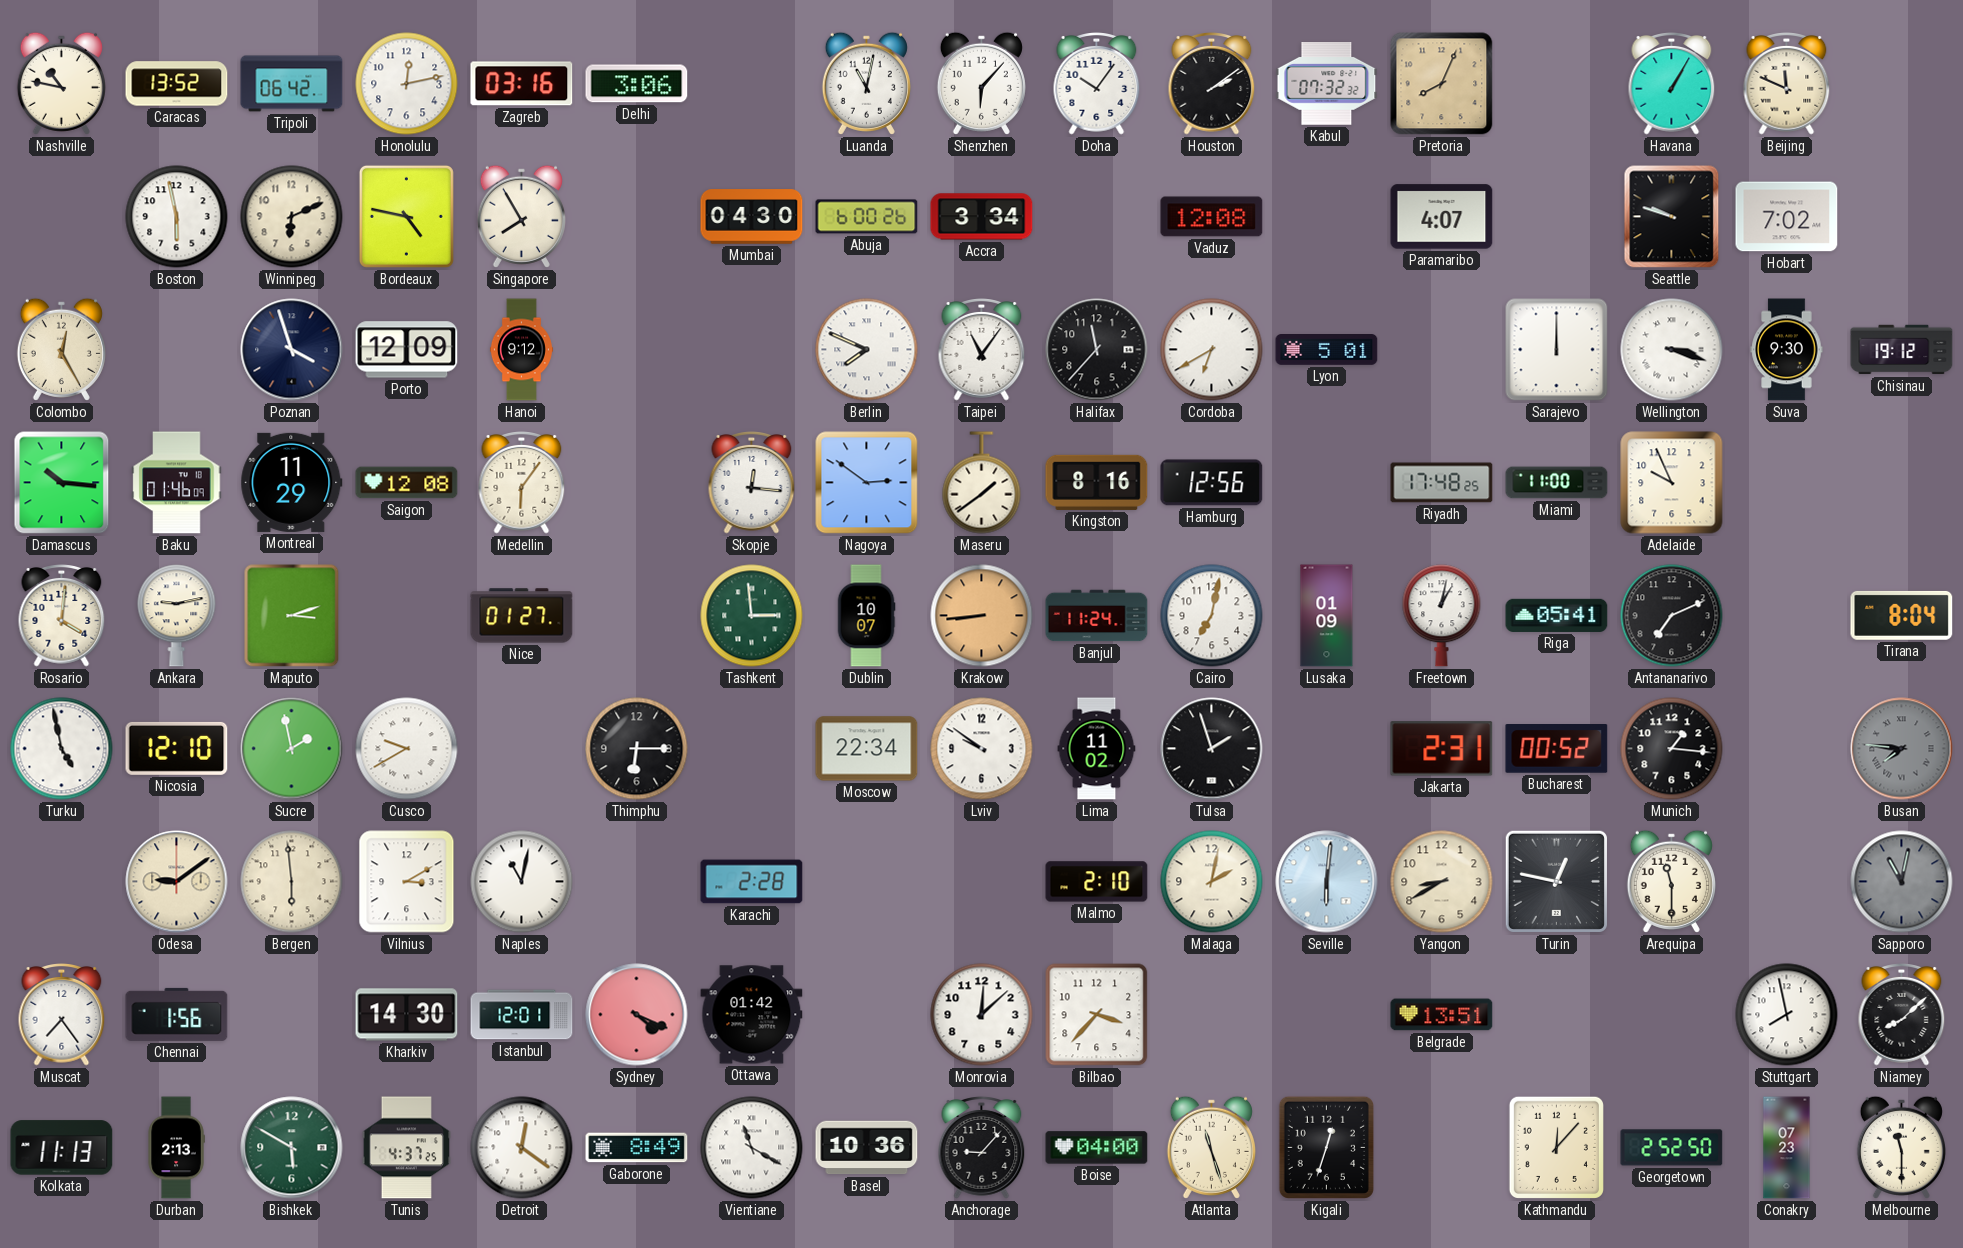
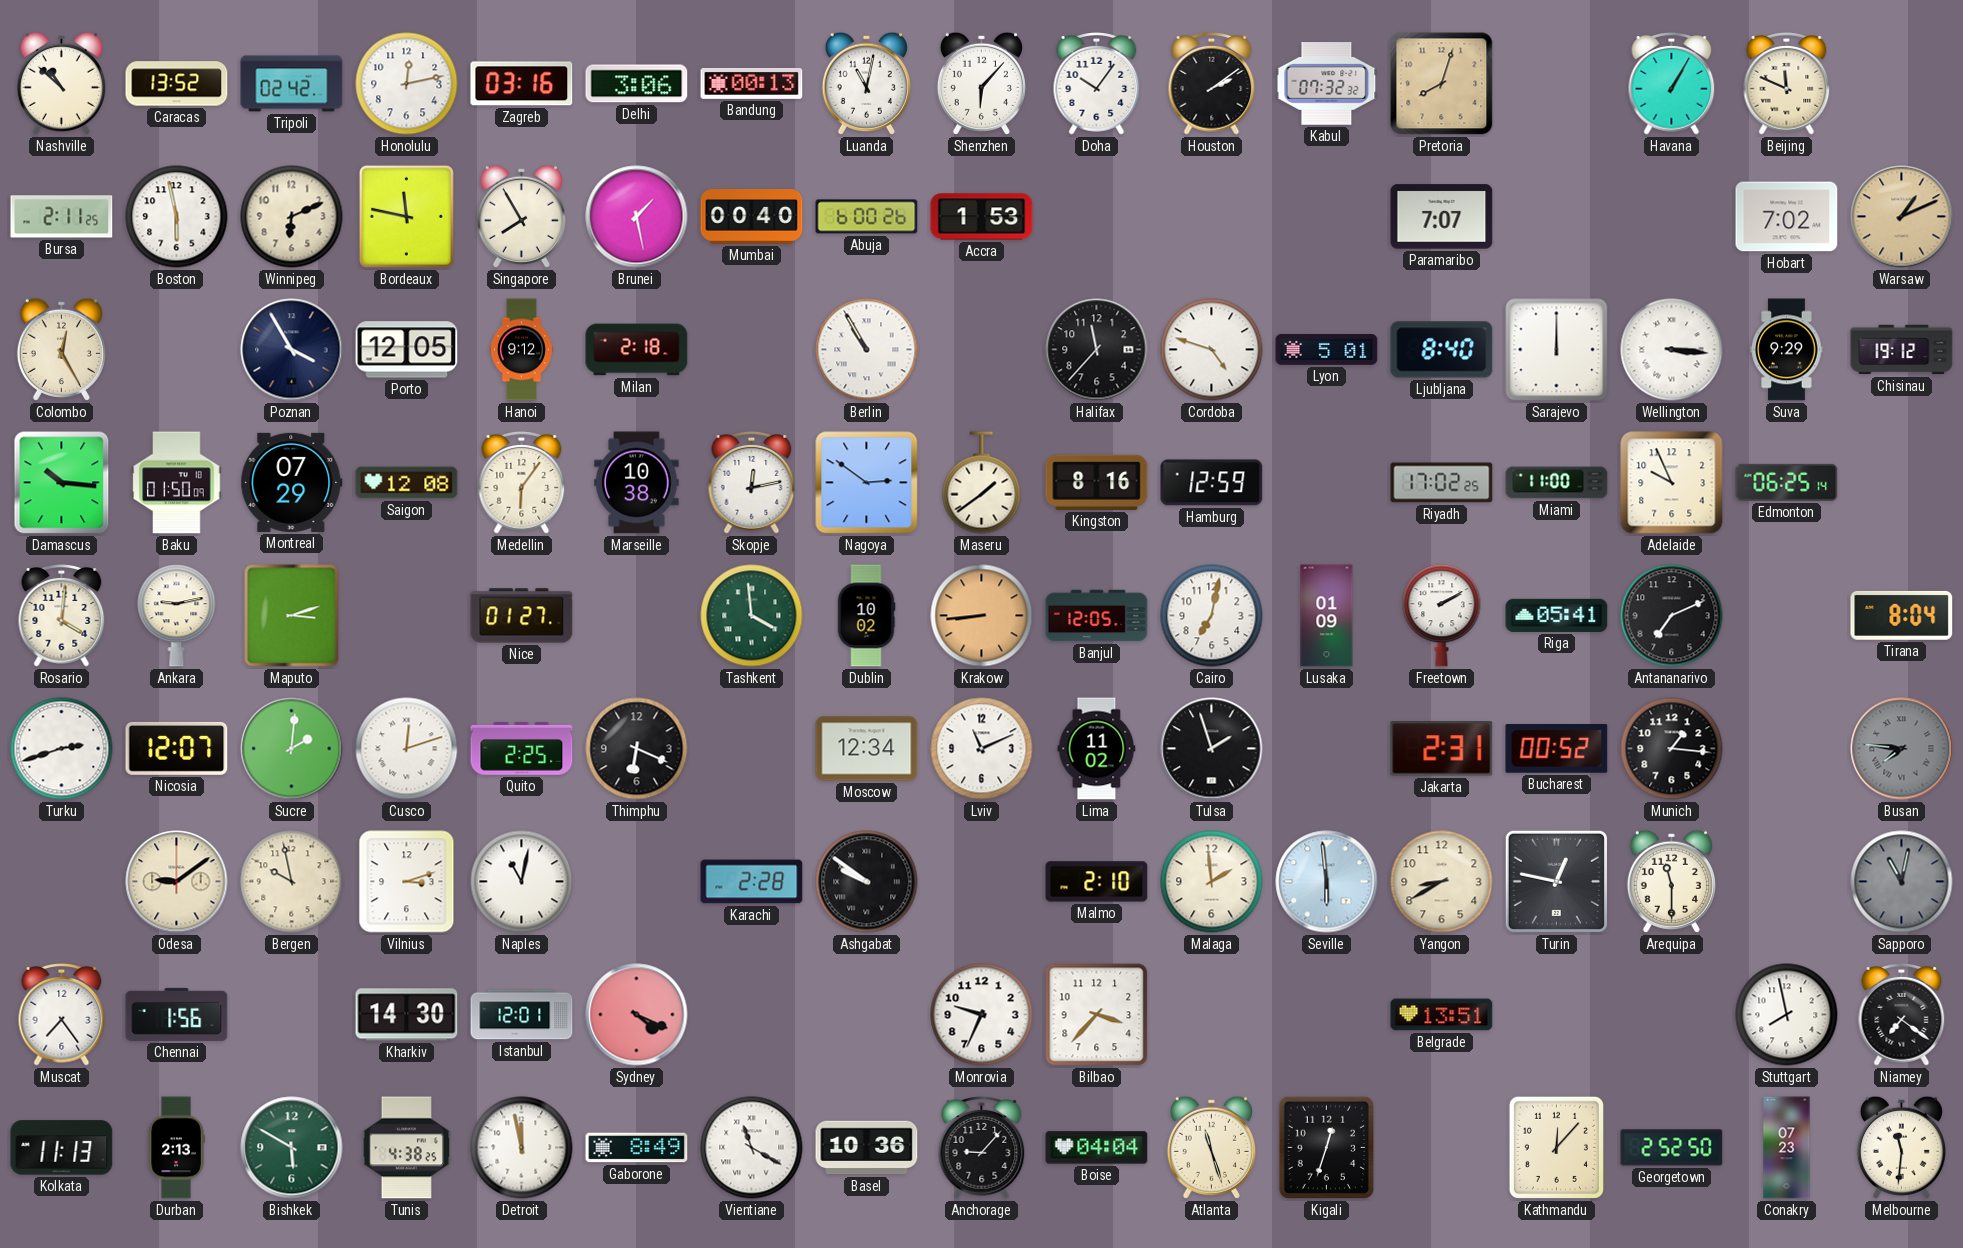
Nashville: 10:47 -> 10:52 (61, 83)
Tripoli: 06:42 -> 02:42 (292, 84)
Bandung: none -> 00:13 (752, 83)
Pretoria: 8:04 -> 8:03 (1442, 84)
Bursa: none -> 2:11 (62, 217)
Bordeaux: 4:47 -> 11:47 (406, 216)
Brunei: none -> 1:28 (637, 217)
Mumbai: 04:30 -> 00:40 (752, 217)
Accra: 3:34 -> 1:53 (982, 217)
Vaduz: 12:08 -> none (1212, 217)
Paramaribo: 4:07 -> 7:07 (1442, 217)
Seattle: 9:48 -> none (1672, 217)
Warsaw: none -> 1:11 (1902, 217)
Poznan: 3:57 -> 3:55 (292, 350)
Porto: 12:09 -> 12:05 (407, 350)
Milan: none -> 2:18 (637, 350)
Berlin: 7:49 -> 10:55 (867, 350)
Taipei: 11:06 -> none (982, 350)
Cordoba: 6:40 -> 4:48 (1212, 350)
Ljubljana: none -> 8:40 (1442, 350)
Wellington: 3:18 -> 3:16 (1672, 350)
Suva: 9:30 -> 9:29 (1787, 350)
Baku: 01:46 -> 01:50 (177, 483)
Montreal: 11:29 -> 07:29 (292, 482)
Marseille: none -> 10:38 (637, 483)
Skopje: 12:16 -> 12:13 (752, 483)
Hamburg: 12:56 -> 12:59 (1212, 483)
Riyadh: 17:48 -> 17:02 (1442, 483)
Edmonton: none -> 06:25 (1787, 482)
Tashkent: 2:59 -> 3:59 (752, 616)
Dublin: 10:07 -> 10:02 (866, 616)
Banjul: 11:24 -> 12:05 (1097, 616)
Freetown: 1:02 -> 2:10 (1442, 616)
Turku: 4:58 -> 2:42 (62, 749)
Nicosia: 12:10 -> 12:07 (177, 748)
Sucre: 1:58 -> 2:01 (292, 749)
Cusco: 9:40 -> 12:12 (407, 749)
Quito: none -> 2:25 (522, 749)
Thimphu: 6:15 -> 6:19 (637, 749)
Moscow: 22:34 -> 12:34 (867, 749)
Lviv: 9:51 -> 11:11 (982, 749)
Bergen: 5:59 -> 9:58 (292, 882)
Vilnius: 3:10 -> 3:12 (407, 882)
Ashgabat: none -> 9:51 (867, 882)
Malaga: 2:02 -> 1:59 (1212, 882)
Seville: 6:01 -> 5:59 (1327, 882)
Ottawa: 01:42 -> none (752, 1015)
Monrovia: 12:08 -> 9:34 (982, 1015)
Niamey: 8:08 -> 7:21 (1902, 1015)
Tunis: 4:37 -> 4:38 (406, 1148)
Detroit: 12:21 -> 11:58 (522, 1148)
Boise: 04:00 -> 04:04 (1097, 1148)
Melbourne: 11:30 -> 11:31 (1901, 1147)
